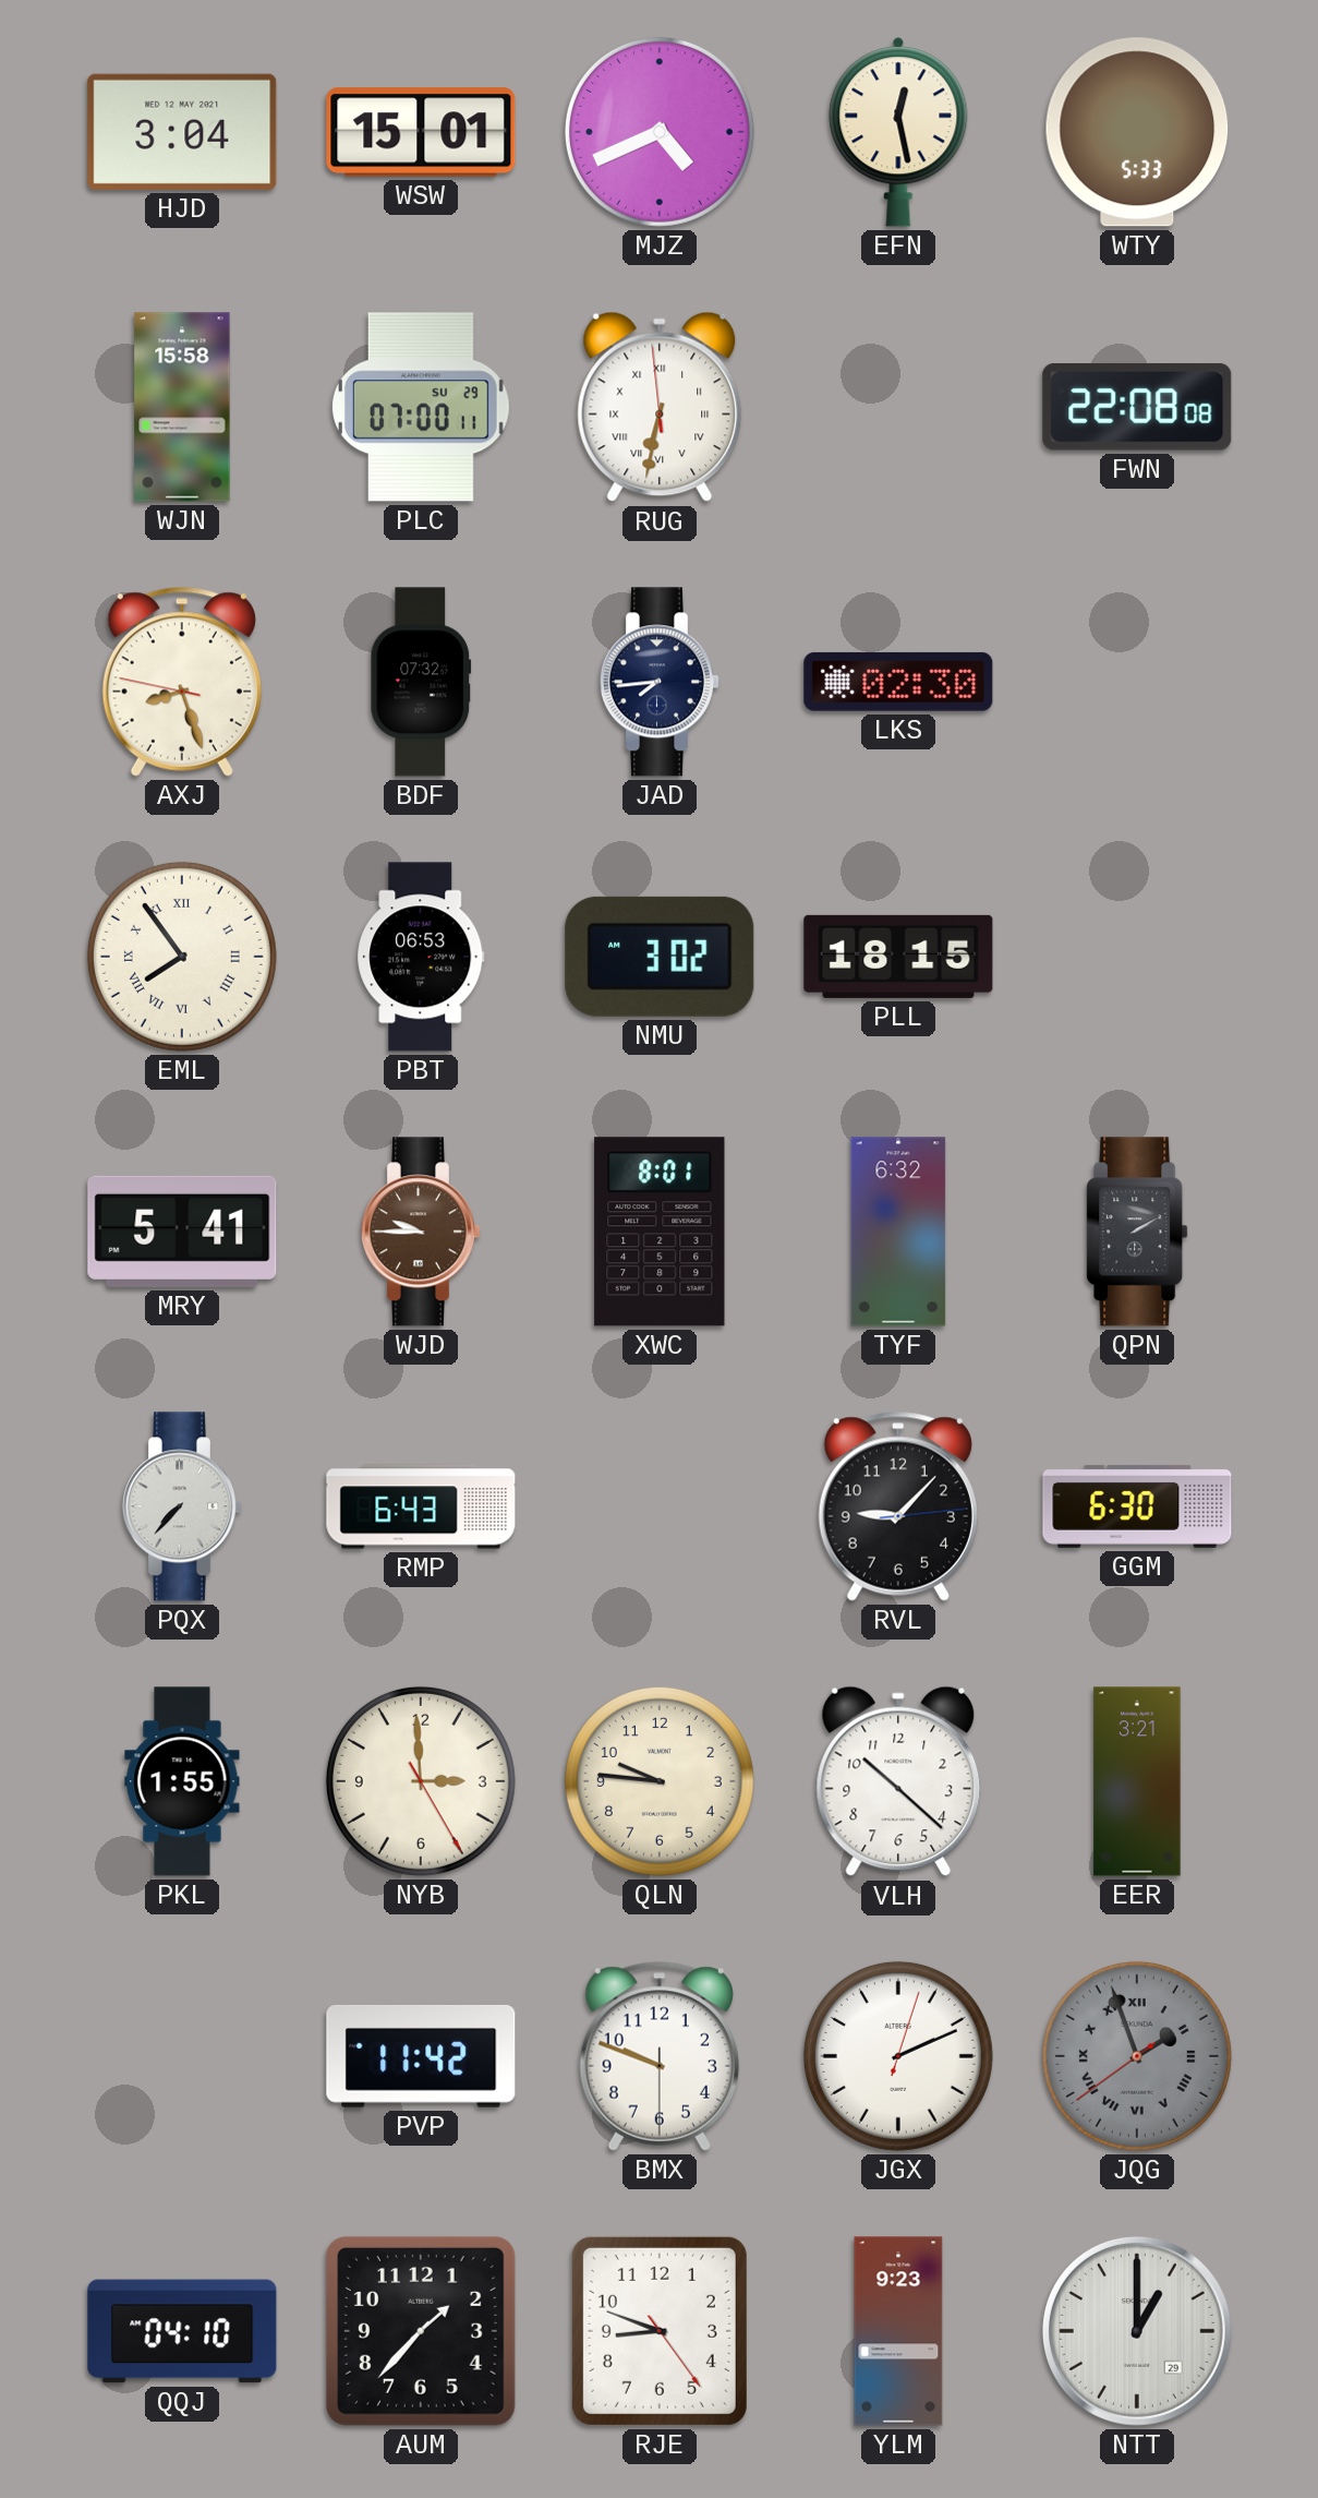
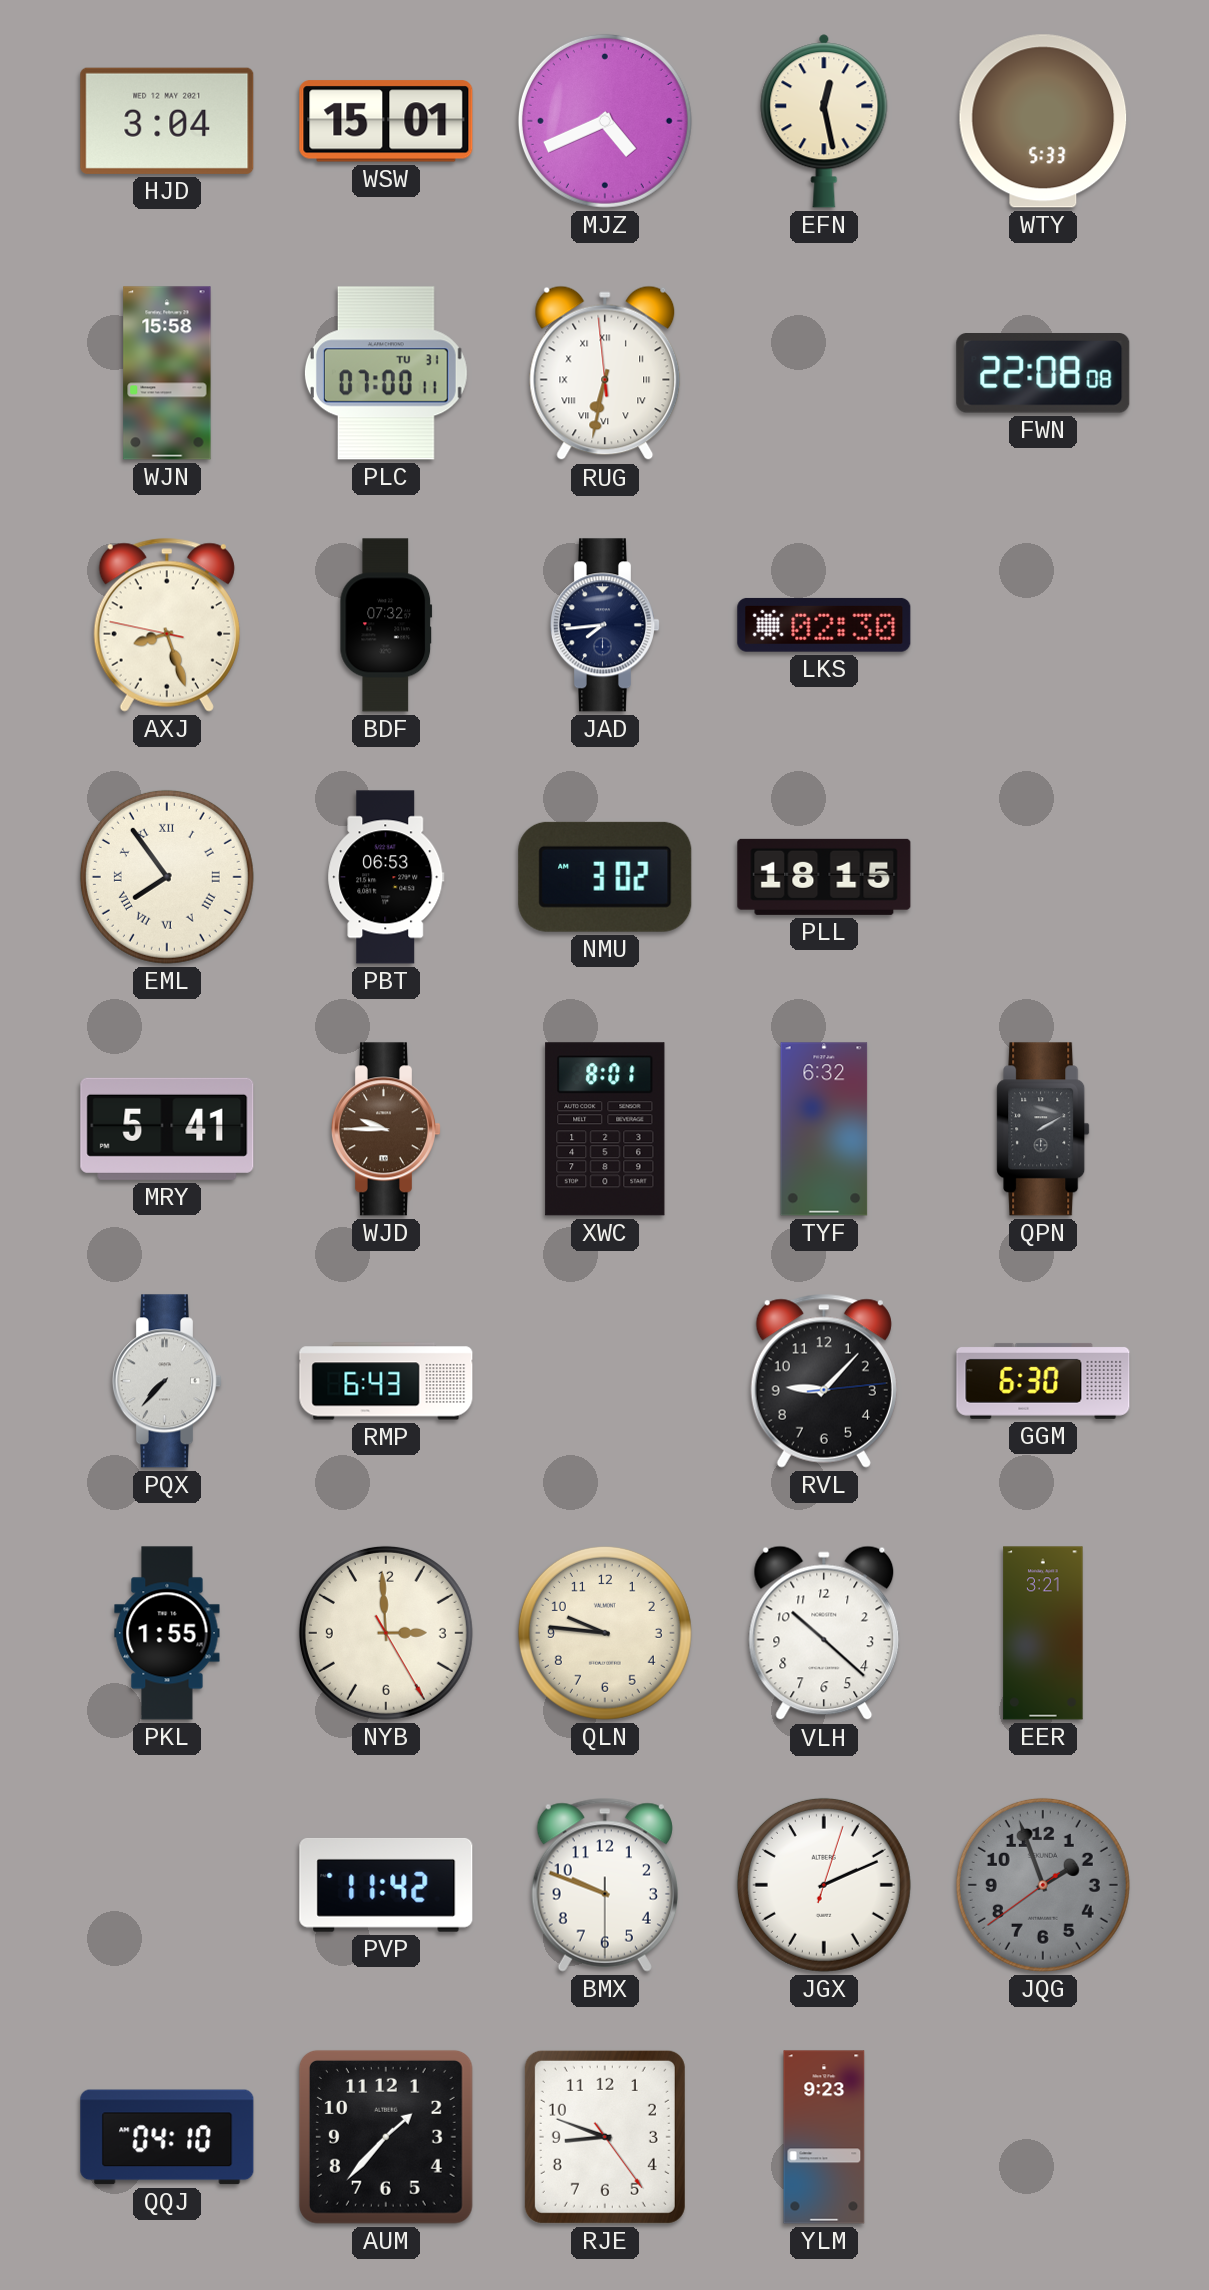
PLC date: SU 29 -> TU 31 (386, 373)
JQG numerals: Roman -> Arabic (1043, 1885)
NTT: 1:00 -> none (1137, 2331)
